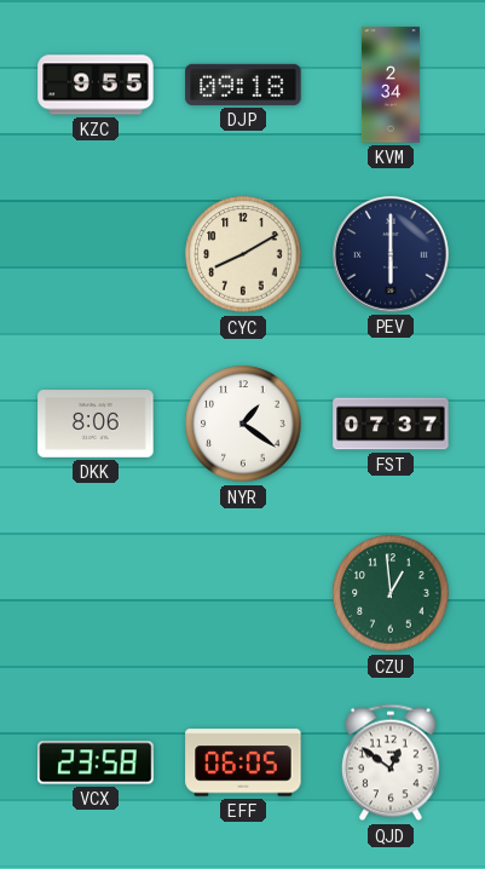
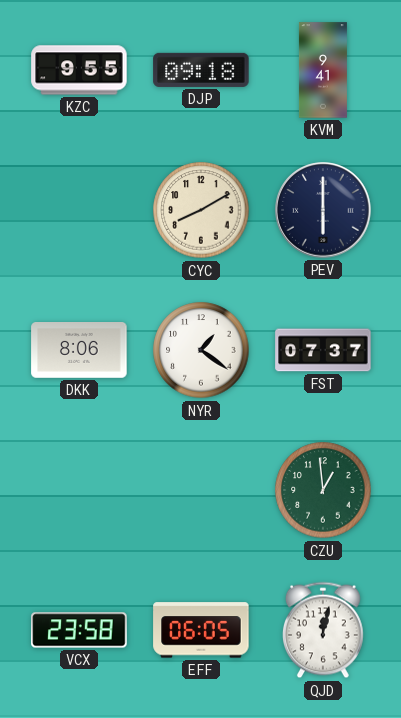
KVM: 2:34 -> 9:41 (323, 70)
QJD: 12:51 -> 12:02 (323, 630)
